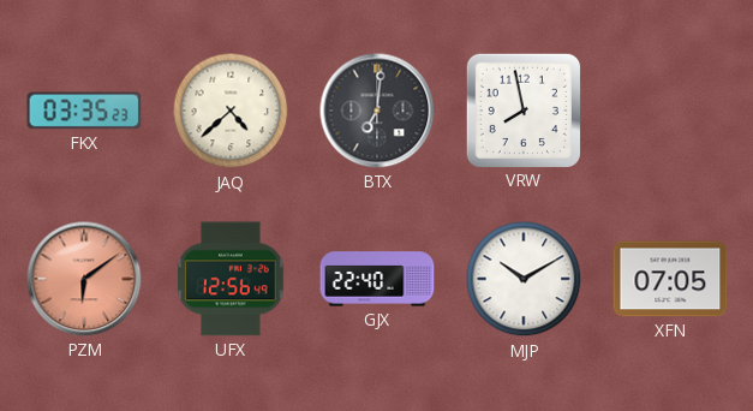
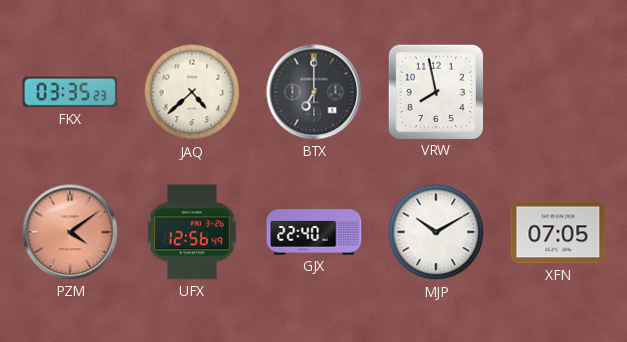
BTX: 7:01 -> 7:00 (314, 92)
PZM: 6:09 -> 4:09 (70, 232)
